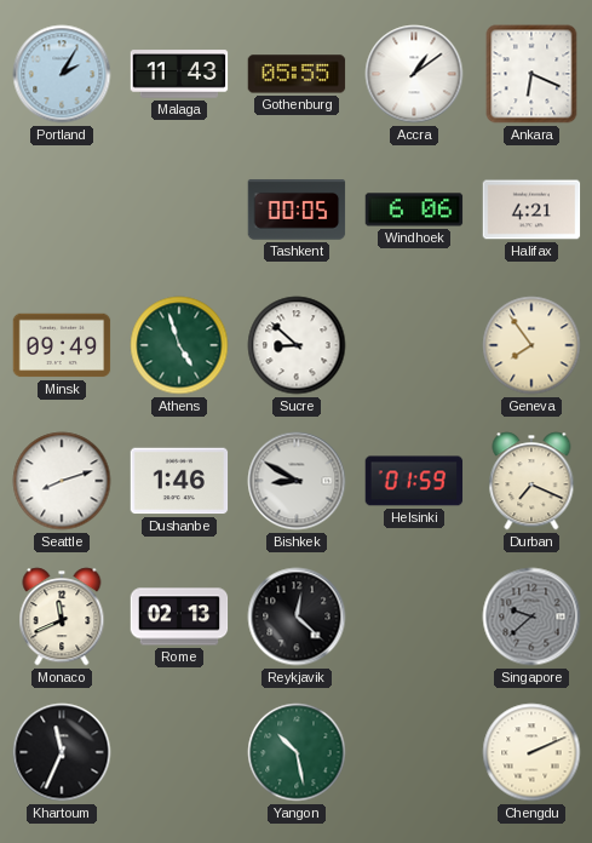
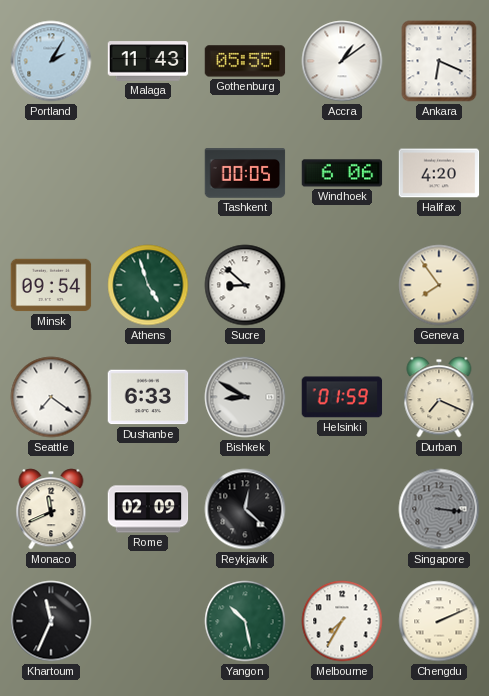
Halifax: 4:21 -> 4:20 (439, 173)
Minsk: 09:49 -> 09:54 (51, 285)
Seattle: 8:12 -> 7:21 (51, 397)
Dushanbe: 1:46 -> 6:33 (148, 397)
Rome: 02:13 -> 02:09 (148, 509)
Singapore: 9:38 -> 3:16 (439, 509)
Melbourne: none -> 7:35 (342, 621)
